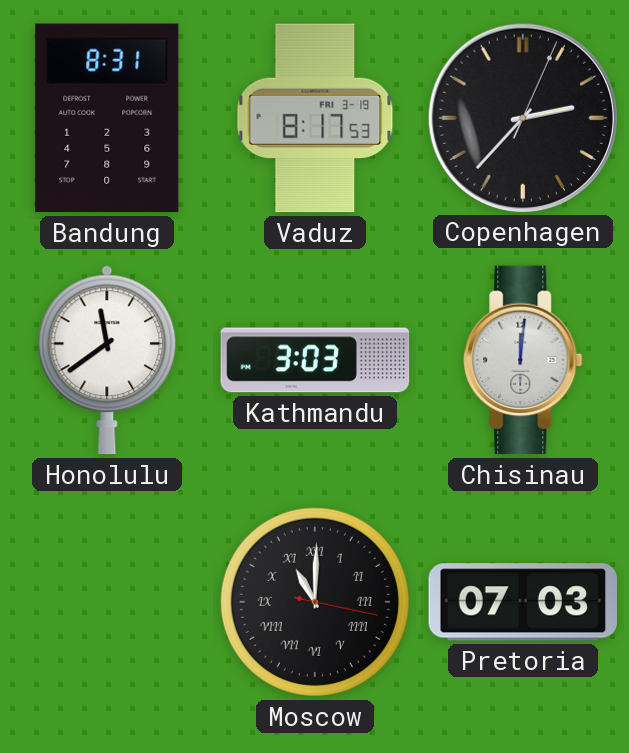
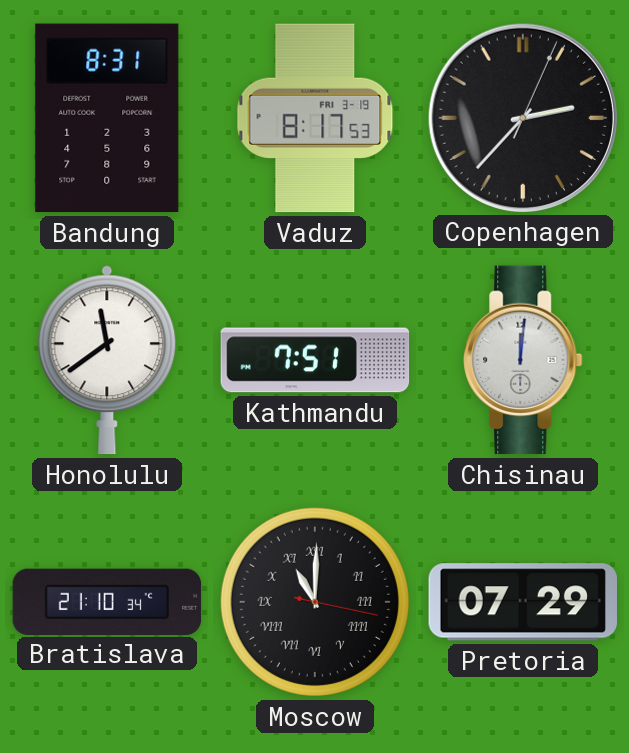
Kathmandu: 3:03 -> 7:51 (315, 360)
Bratislava: none -> 21:10 (107, 601)
Pretoria: 07:03 -> 07:29 (522, 602)
